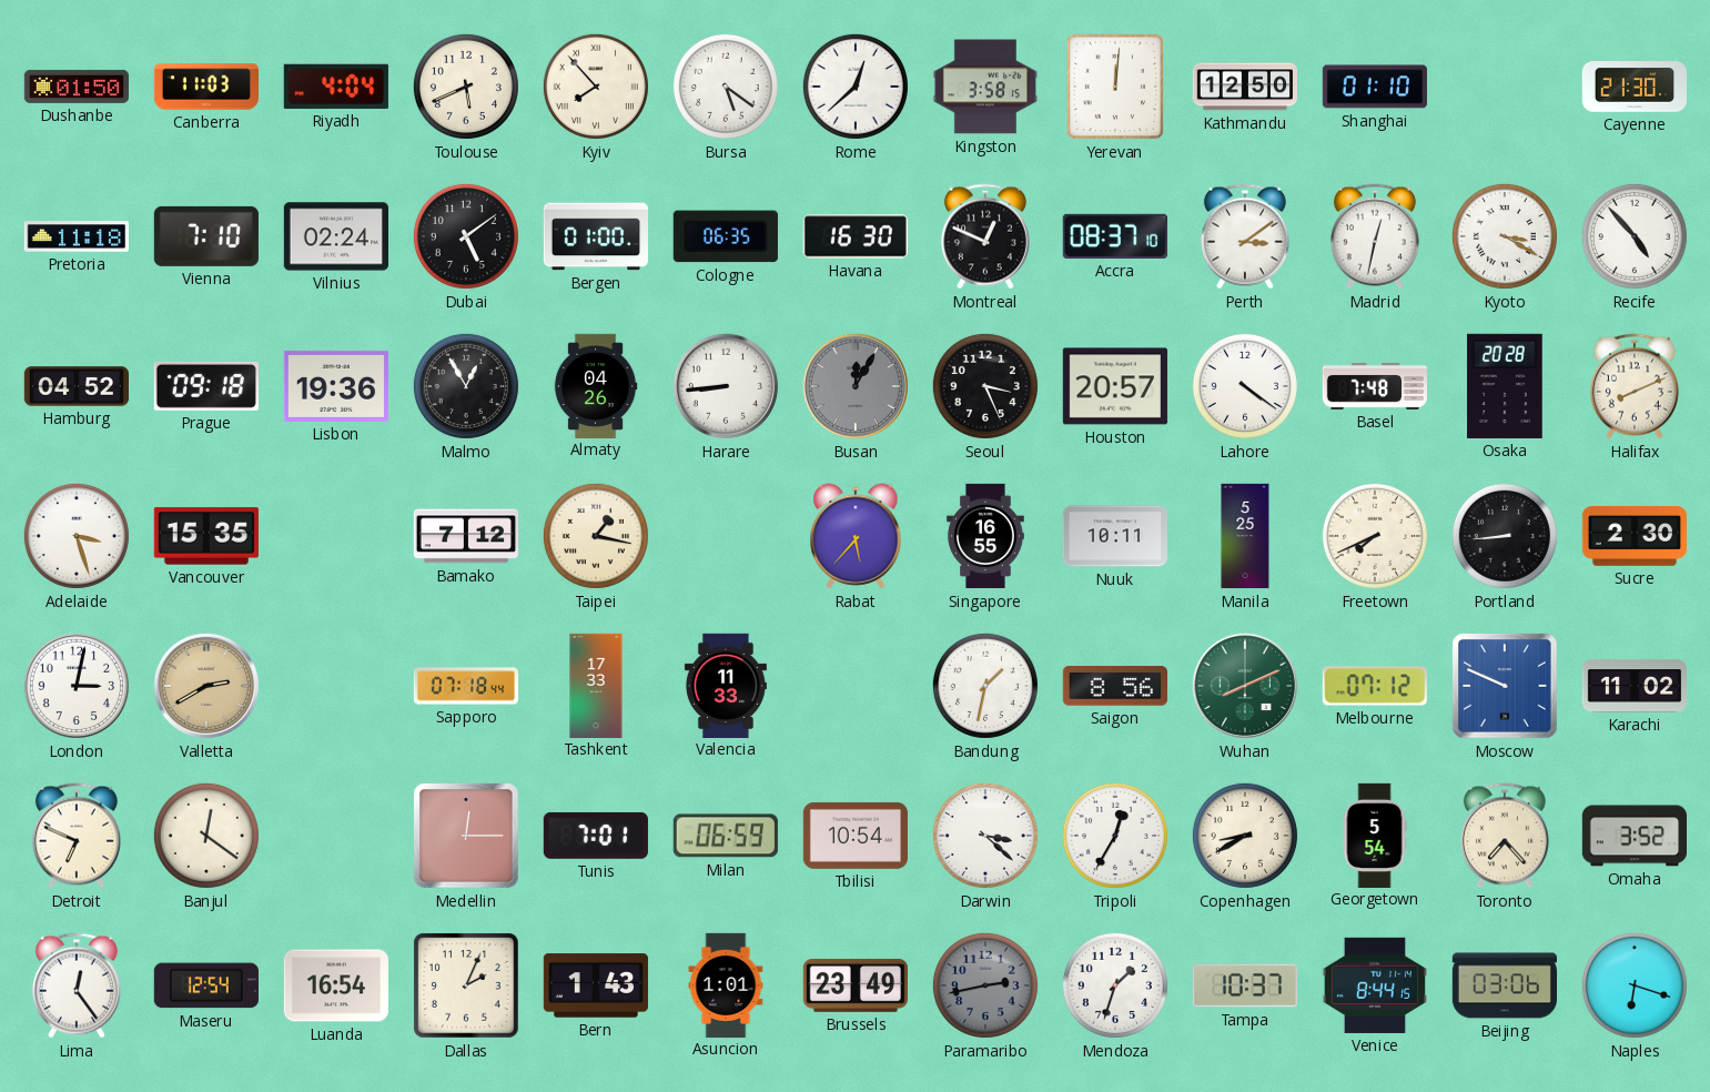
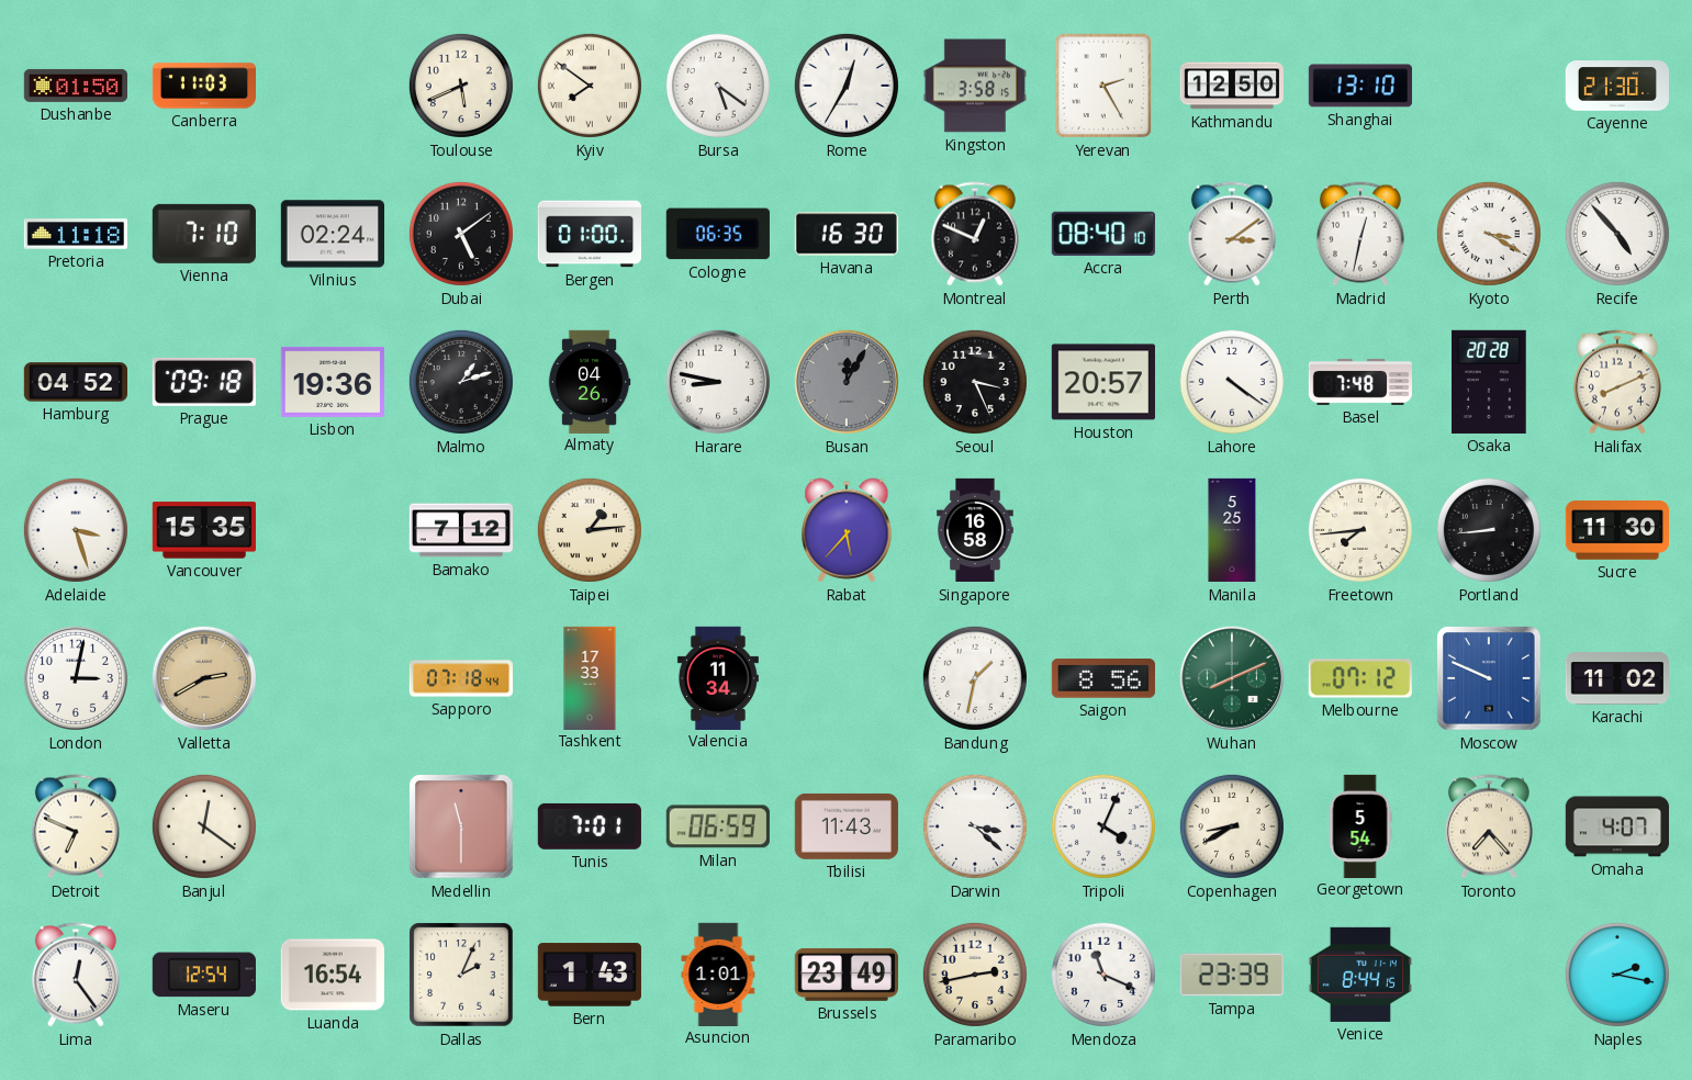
Riyadh: 4:04 -> none (336, 87)
Kyiv: 7:53 -> 7:51 (590, 86)
Rome: 12:38 -> 12:35 (847, 86)
Yerevan: 12:01 -> 2:25 (1103, 86)
Shanghai: 01:10 -> 13:10 (1360, 86)
Accra: 08:37 -> 08:40 (1103, 234)
Malmo: 12:55 -> 1:12 (461, 382)
Harare: 8:44 -> 8:47 (718, 382)
Taipei: 1:17 -> 1:14 (590, 530)
Singapore: 16:55 -> 16:58 (975, 530)
Nuuk: 10:11 -> none (1114, 536)
Freetown: 7:41 -> 7:44 (1360, 530)
Sucre: 2:30 -> 11:30 (1616, 530)
Valencia: 11:33 -> 11:34 (718, 677)
Medellin: 12:15 -> 11:30 (461, 826)
Tbilisi: 10:54 -> 11:43 (847, 826)
Tripoli: 12:35 -> 4:04 (1103, 826)
Omaha: 3:52 -> 4:07 (1616, 826)
Paramaribo dial: grey -> cream (975, 975)
Mendoza: 1:33 -> 11:19 (1103, 975)
Tampa: 10:37 -> 23:39 (1232, 975)
Beijing: 03:06 -> none (1504, 985)
Naples: 6:18 -> 2:17 (1617, 975)
